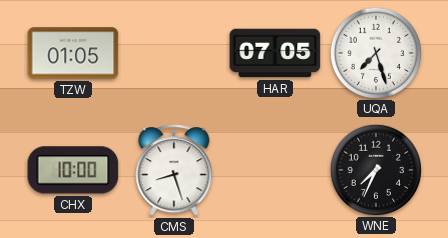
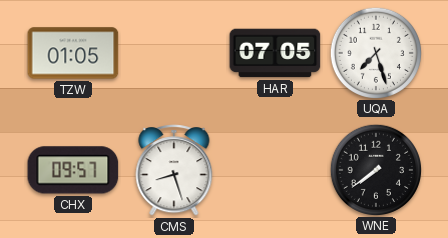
CHX: 10:00 -> 09:57 (73, 170)
WNE: 7:34 -> 7:39 (375, 169)
